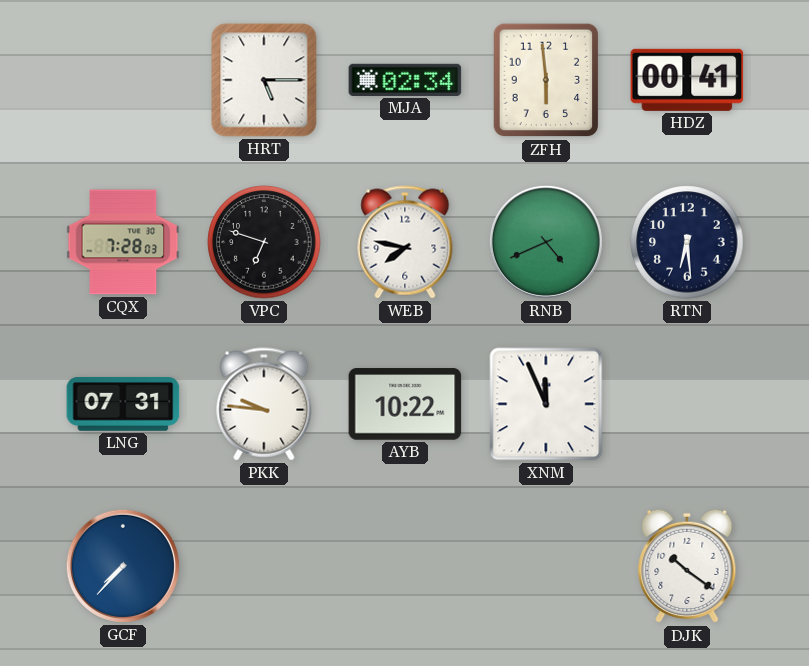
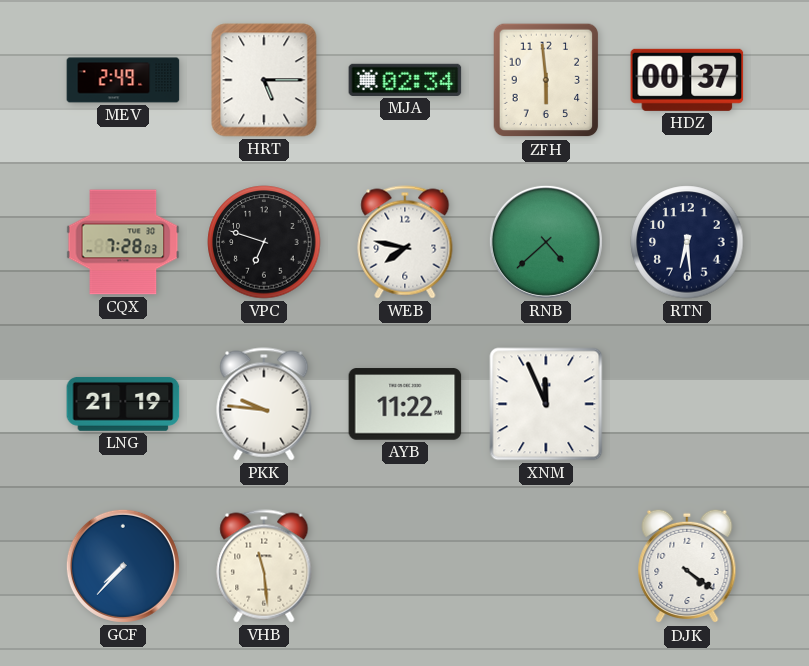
MEV: none -> 2:49 (123, 80)
HDZ: 00:41 -> 00:37 (687, 80)
RNB: 4:41 -> 4:38 (546, 242)
LNG: 07:31 -> 21:19 (123, 404)
AYB: 10:22 -> 11:22 (405, 404)
VHB: none -> 11:29 (264, 566)
DJK: 10:21 -> 4:21 (687, 566)
